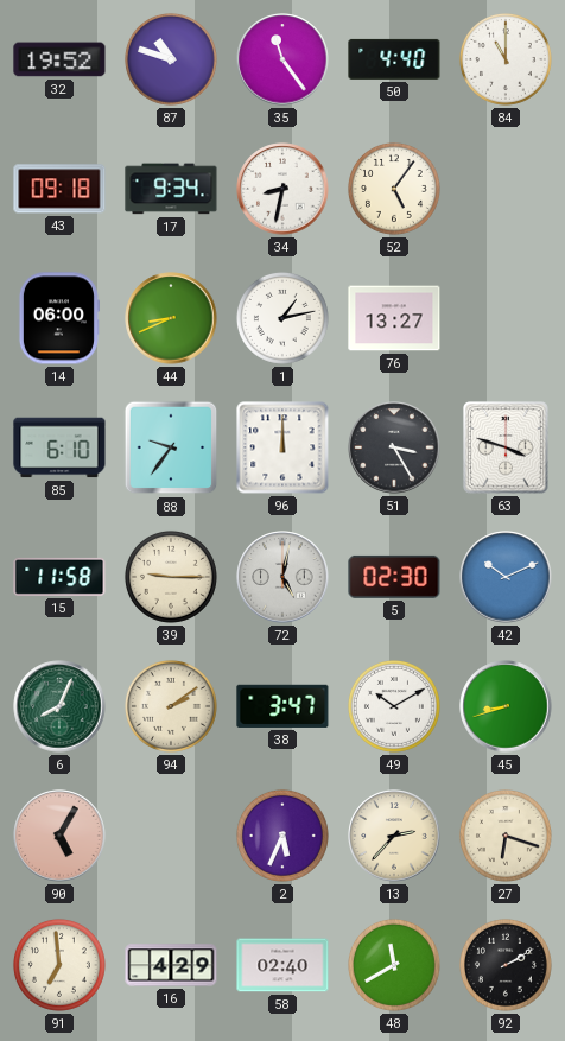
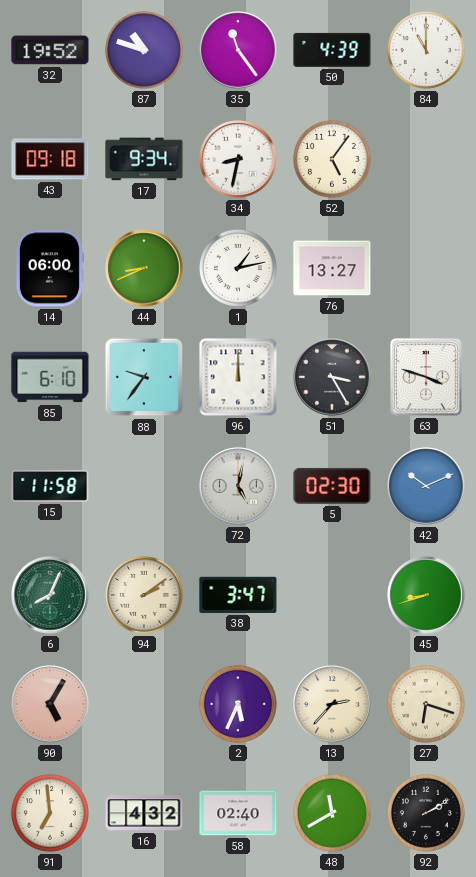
50: 4:40 -> 4:39 (332, 50)
39: 9:15 -> none (171, 577)
49: 10:10 -> none (394, 706)
16: 4:29 -> 4:32 (144, 813)
